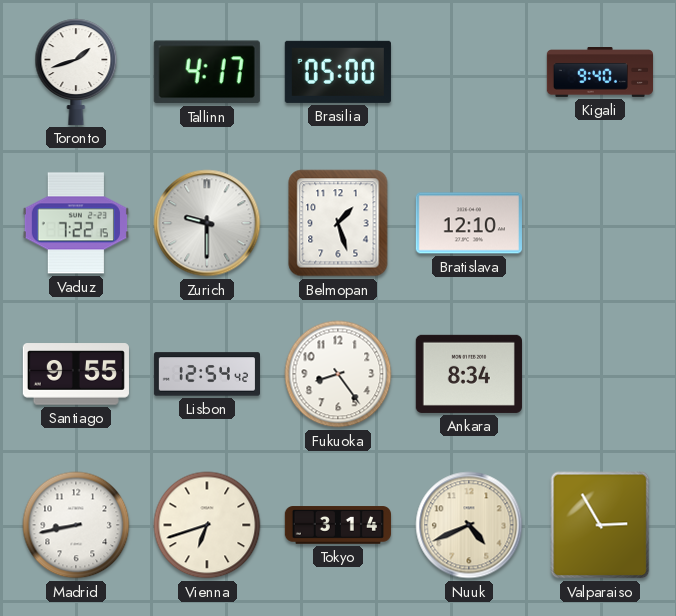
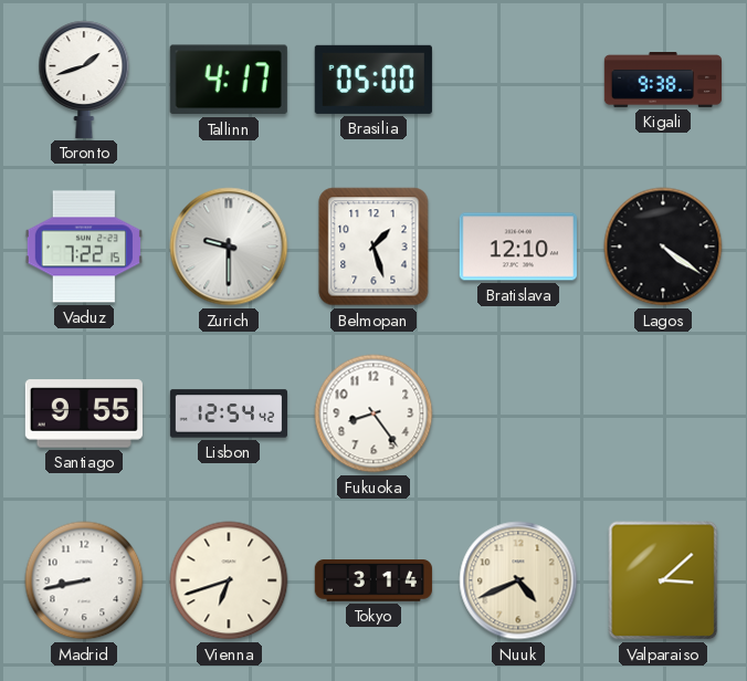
Kigali: 9:40 -> 9:38 (662, 81)
Lagos: none -> 4:21 (663, 247)
Ankara: 8:34 -> none (469, 374)
Valparaiso: 2:55 -> 3:08 (663, 580)
